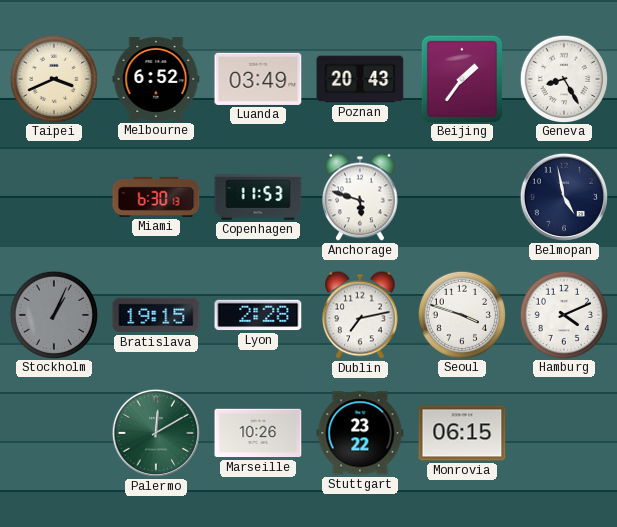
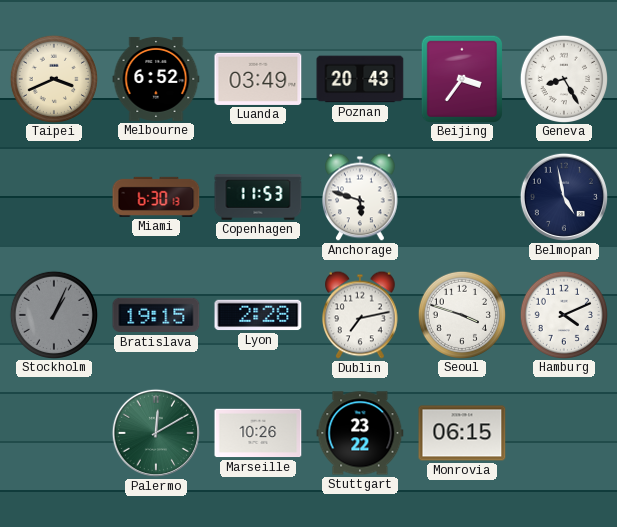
Beijing: 1:36 -> 3:36 (461, 78)
